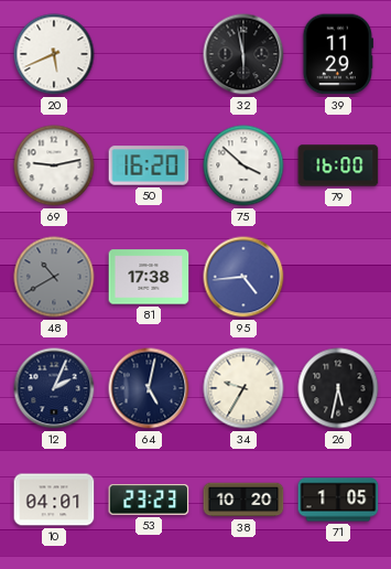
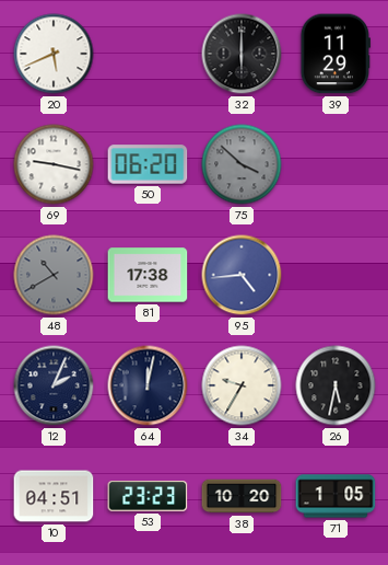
32: 5:58 -> 6:00 (242, 54)
69: 9:13 -> 9:17 (54, 164)
50: 16:20 -> 06:20 (148, 164)
75 dial: white -> grey (242, 164)
79: 16:00 -> none (338, 165)
64: 5:02 -> 12:02 (148, 385)
10: 04:01 -> 04:51 (54, 496)
